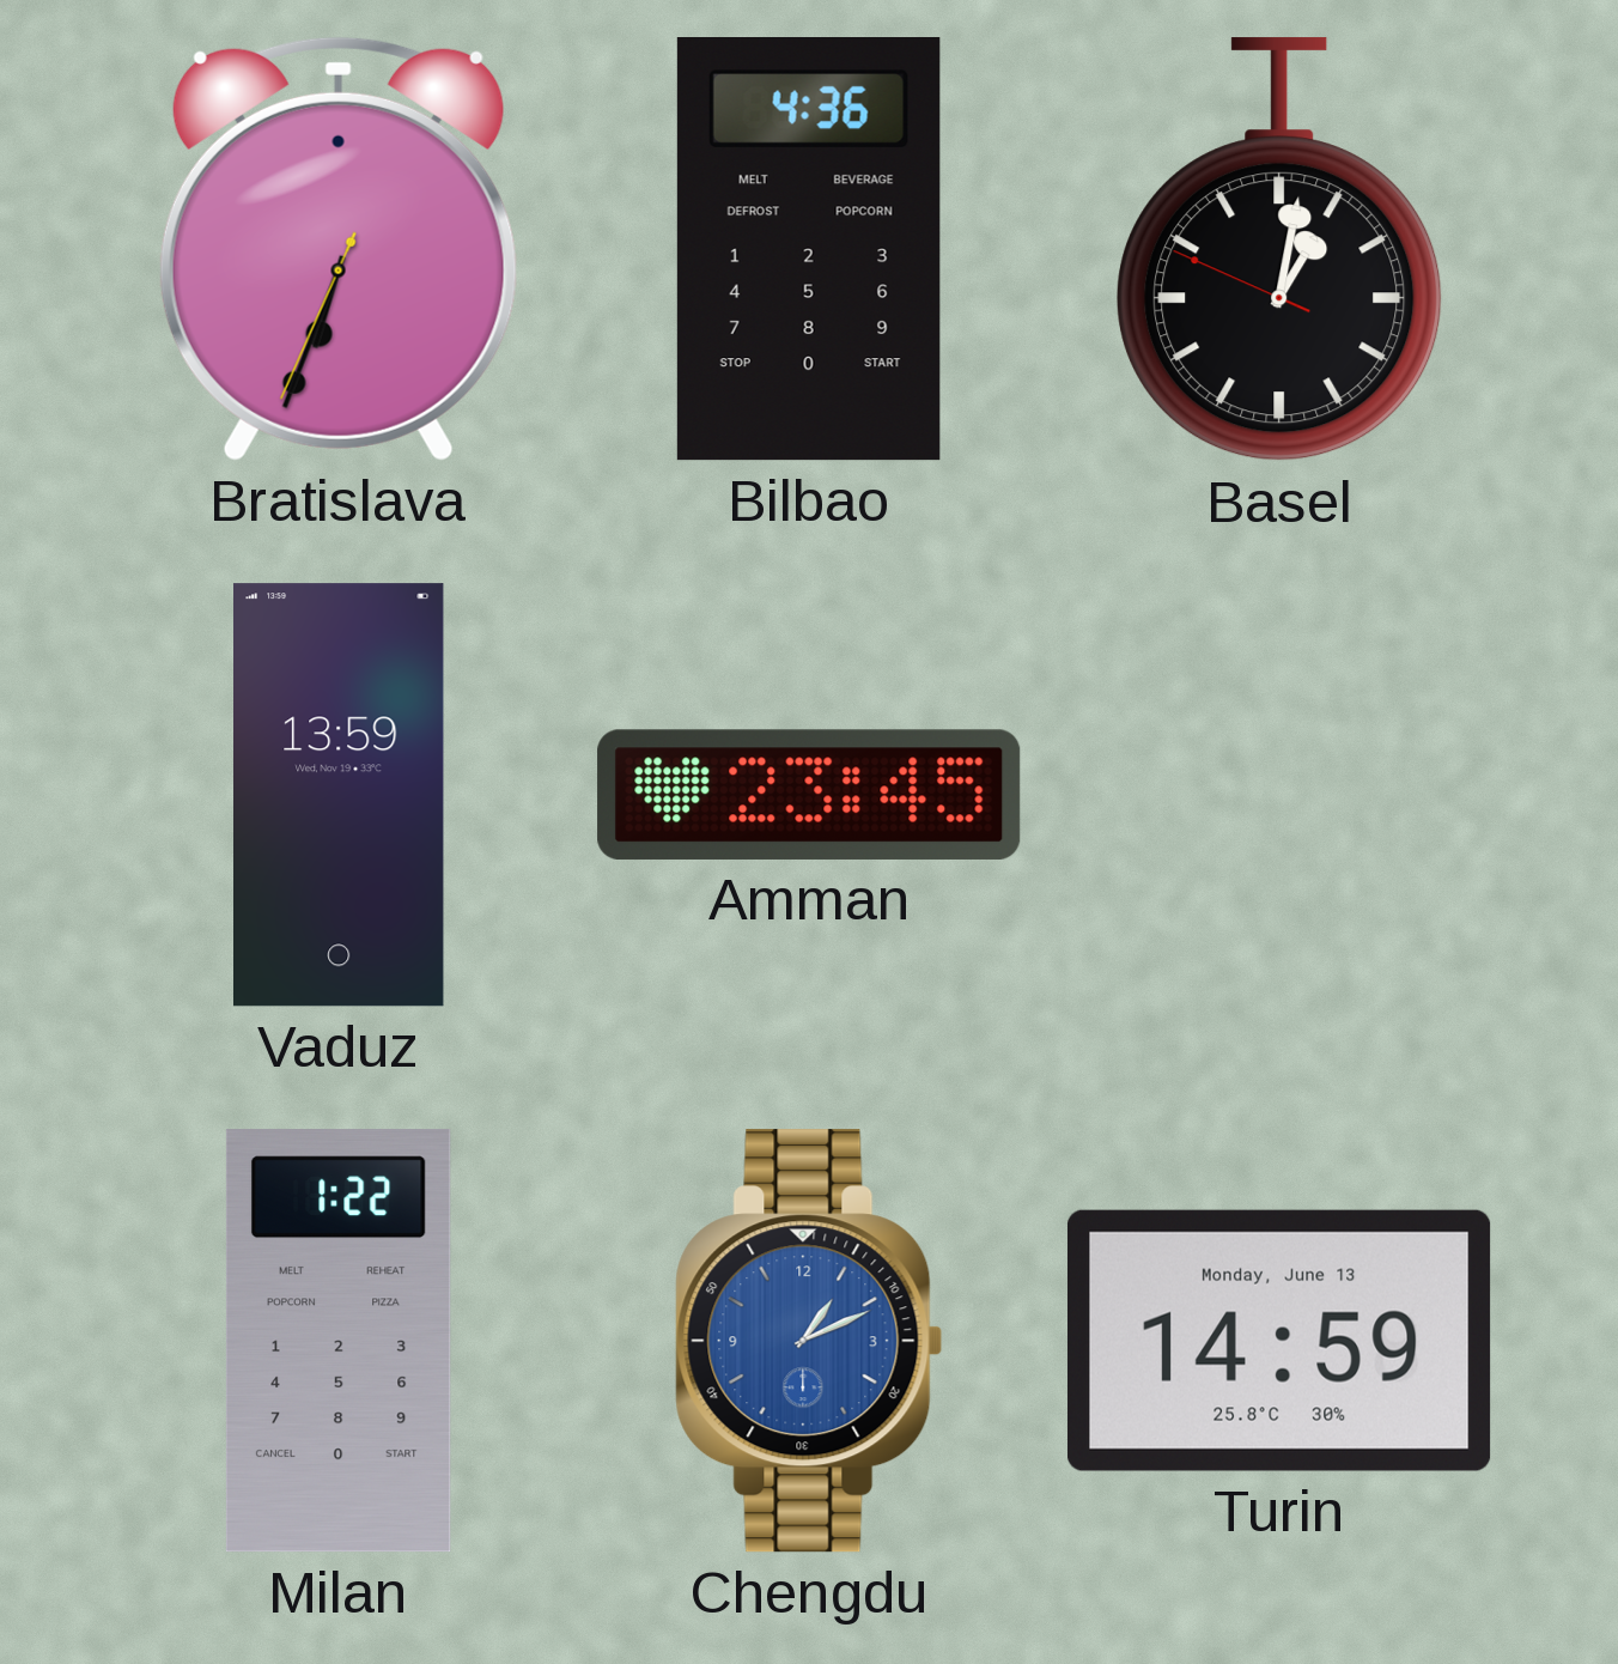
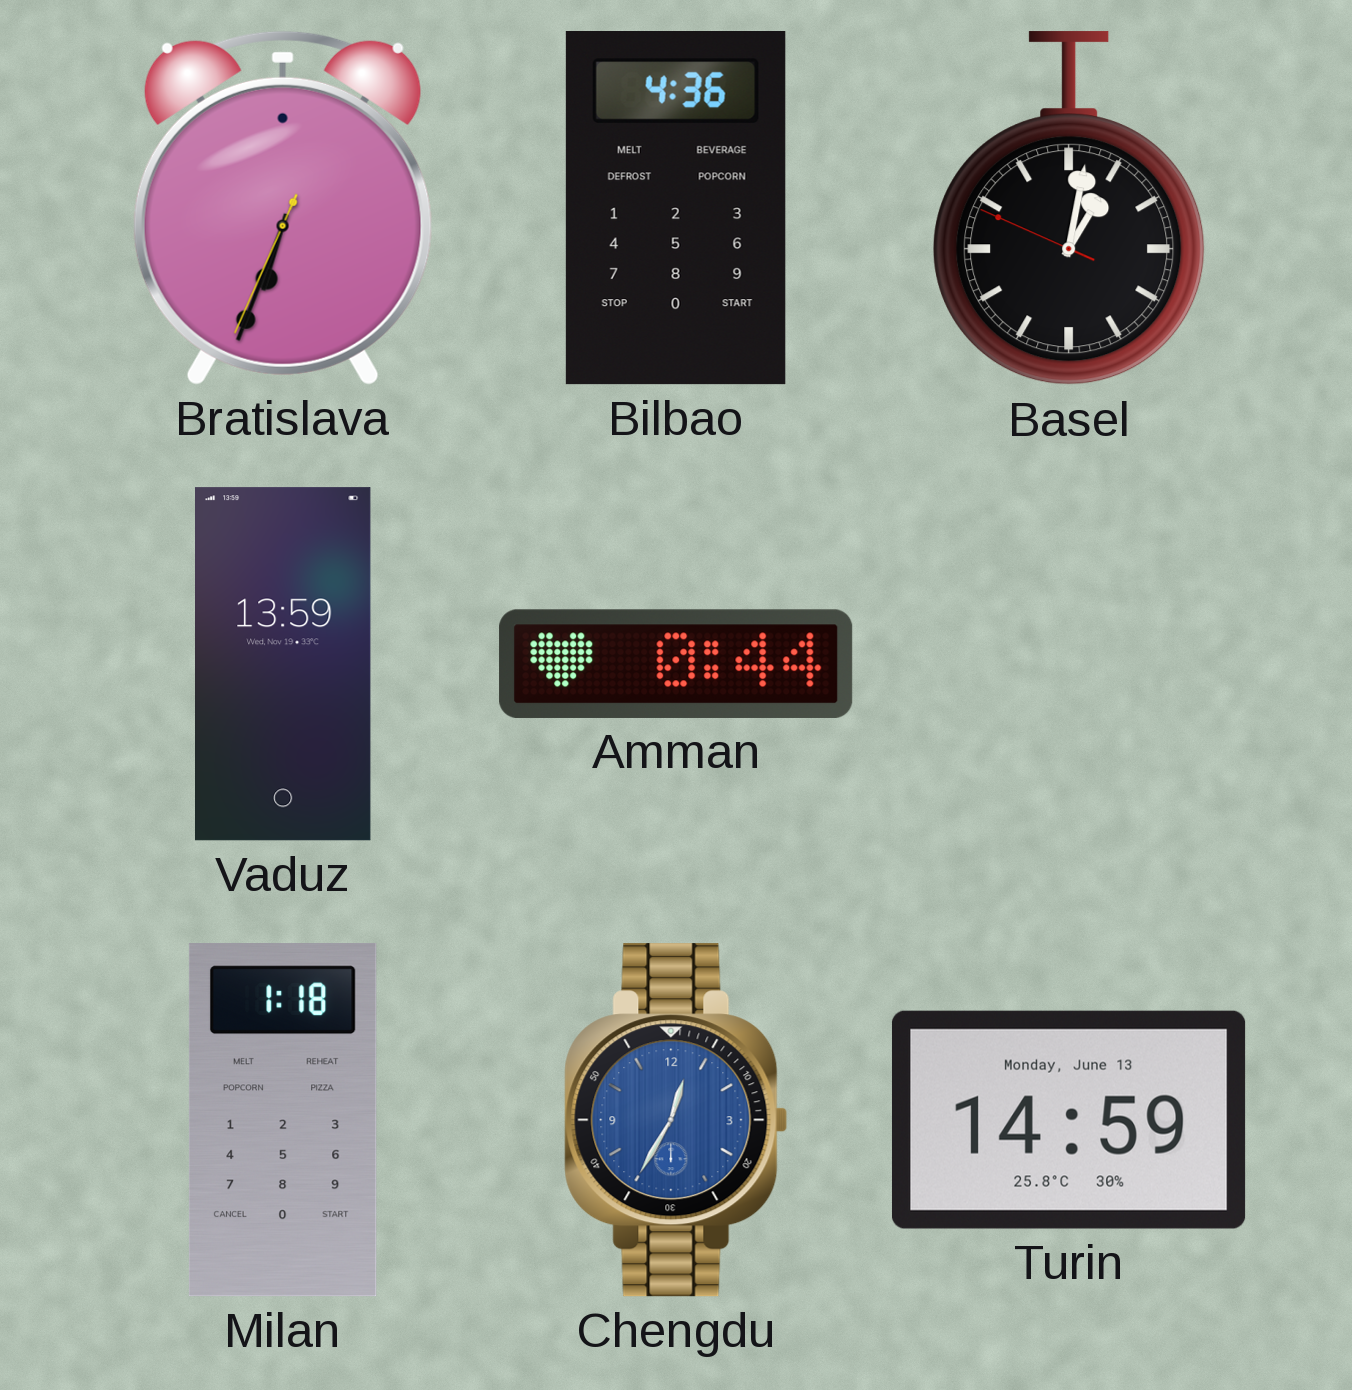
Amman: 23:45 -> 0:44 (676, 664)
Milan: 1:22 -> 1:18 (283, 1120)
Chengdu: 1:11 -> 12:35 (676, 1120)
